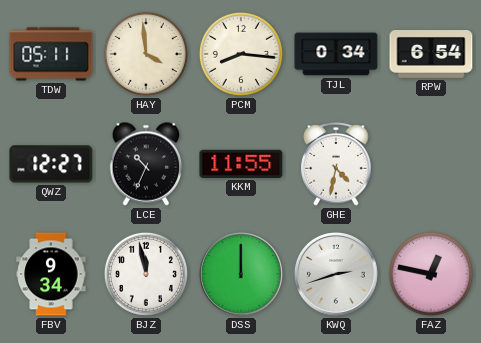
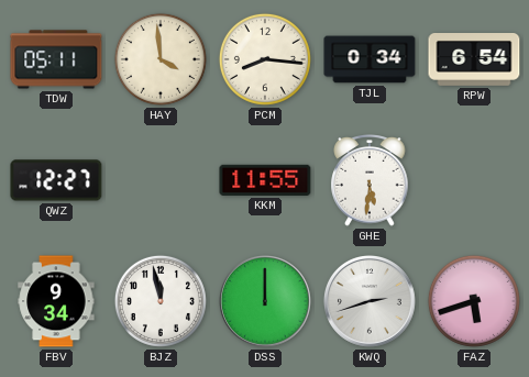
LCE: 10:34 -> none (146, 164)
GHE: 4:32 -> 5:31 (370, 180)
FAZ: 12:47 -> 5:42 (474, 301)
